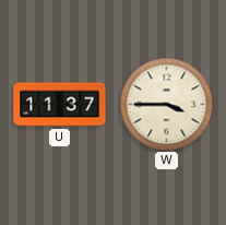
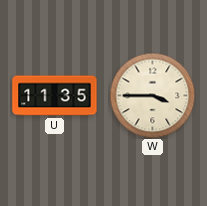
U: 11:37 -> 11:35 (55, 96)
